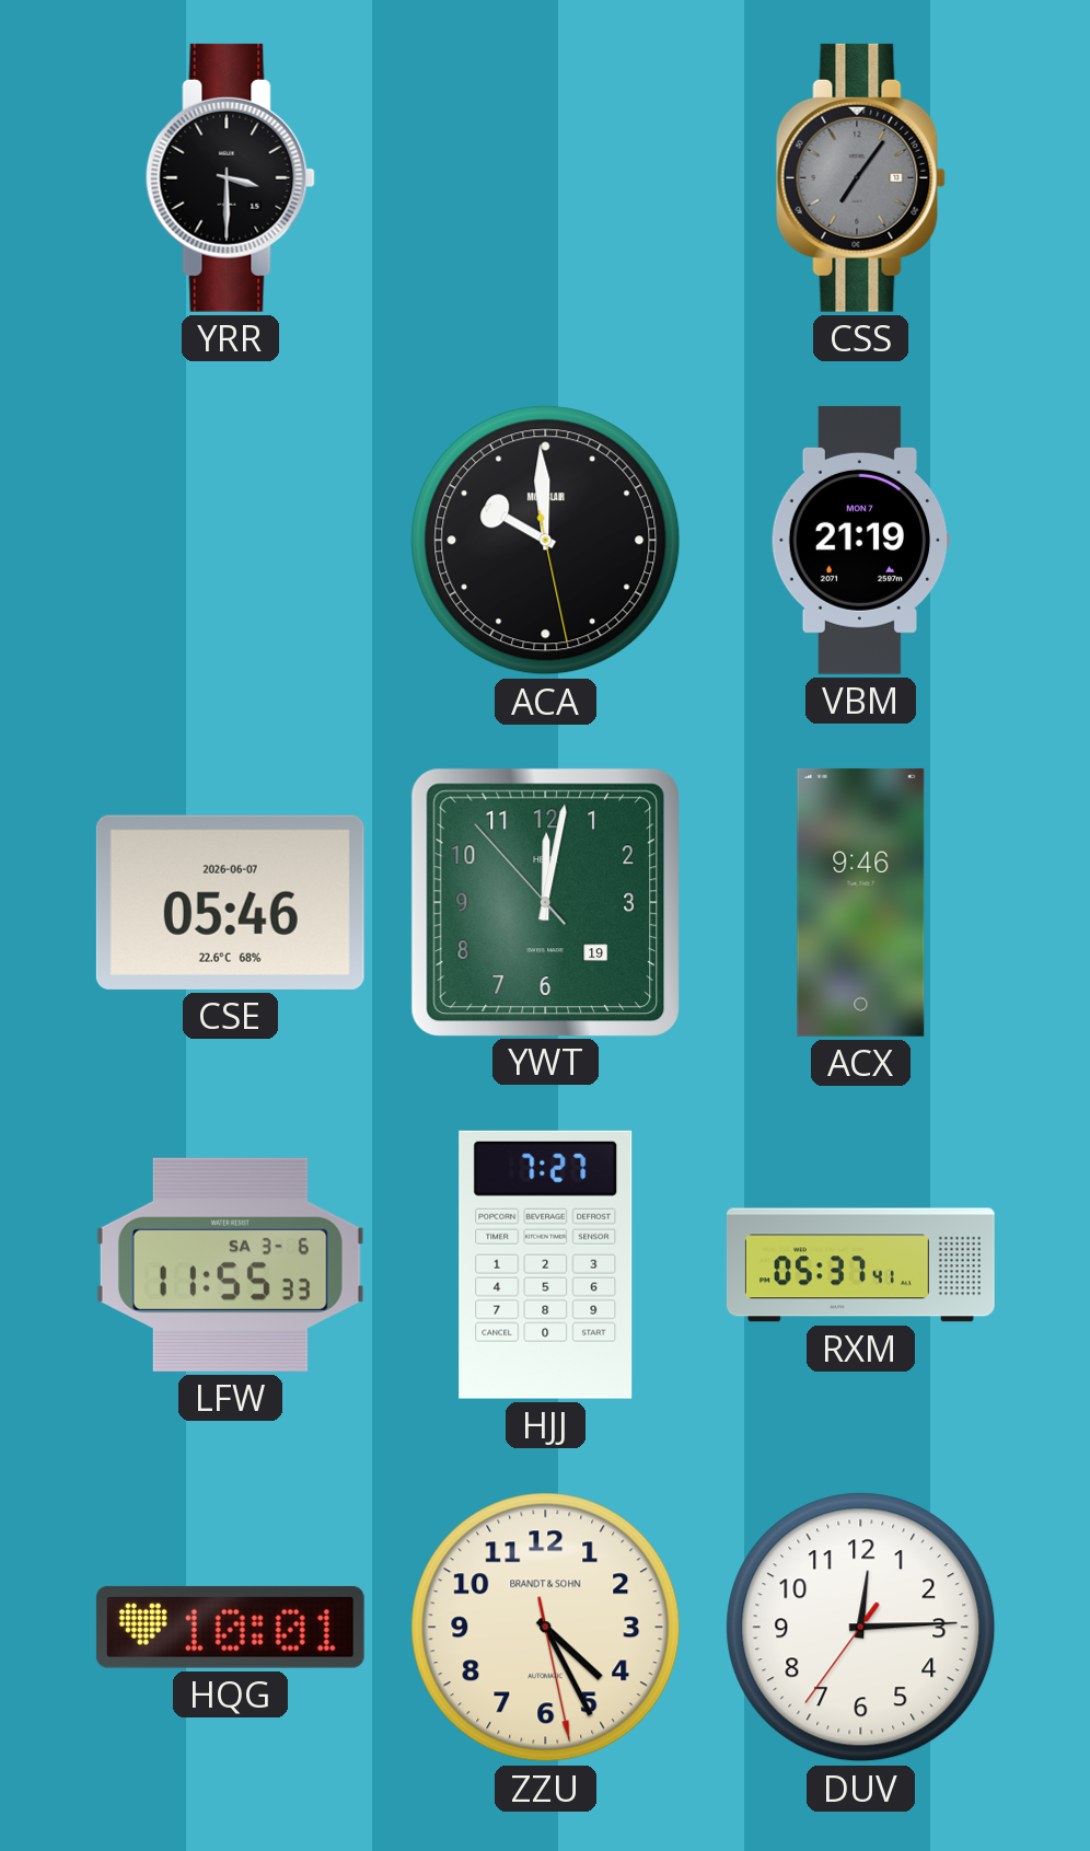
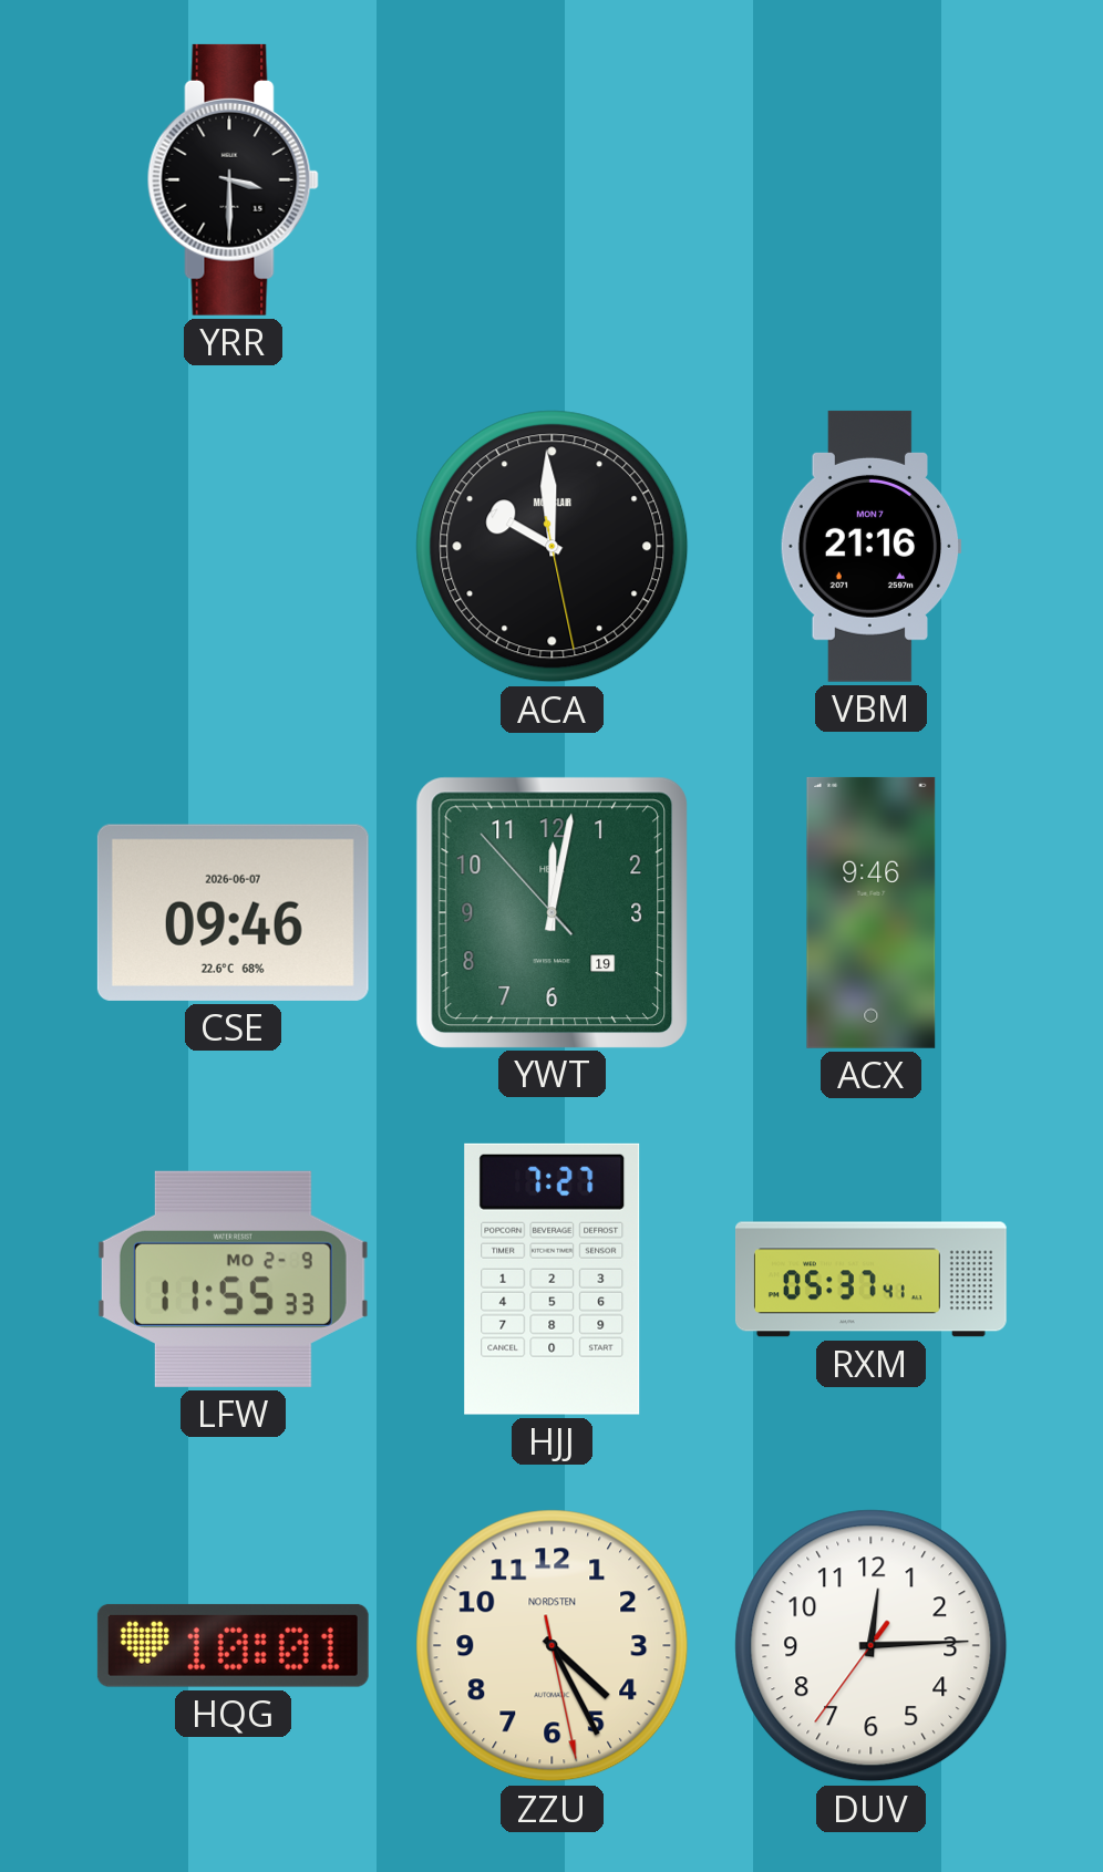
CSS: 7:06 -> none (860, 177)
VBM: 21:19 -> 21:16 (870, 546)
CSE: 05:46 -> 09:46 (233, 912)
LFW date: SA 3-6 -> MO 2-9 (233, 1279)
ZZU brand: BRANDT & SOHN -> NORDSTEN (553, 1646)
